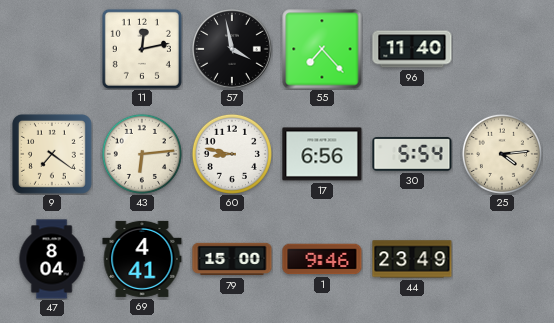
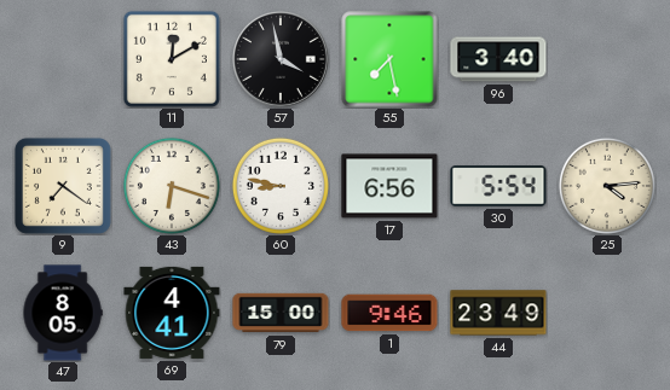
11: 12:13 -> 12:10 (172, 59)
55: 7:23 -> 7:28 (389, 59)
96: 11:40 -> 3:40 (498, 59)
43: 6:14 -> 6:18 (172, 186)
47: 8:04 -> 8:05 (63, 313)
